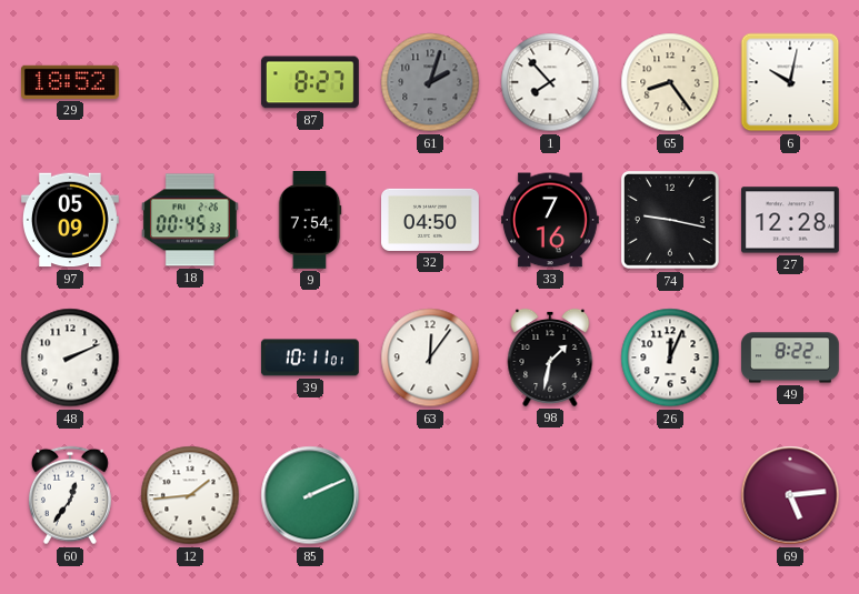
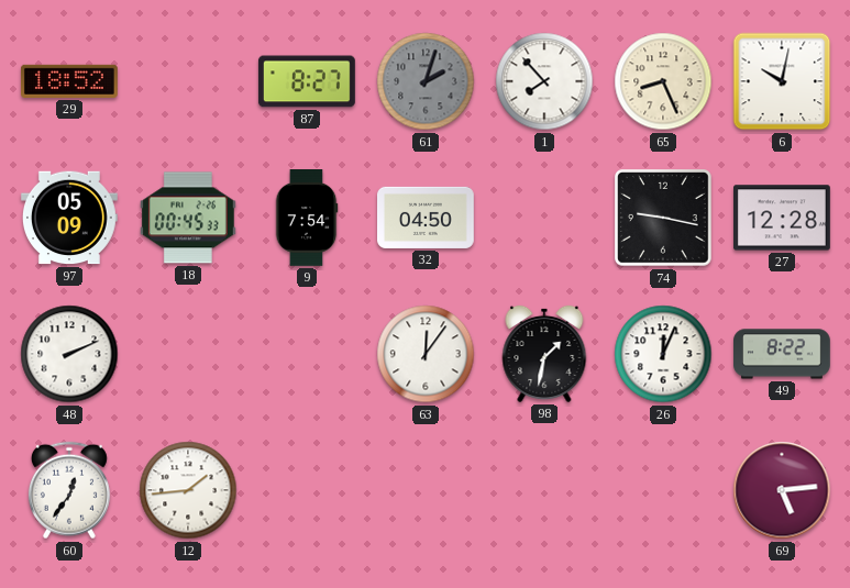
65: 8:24 -> 8:26 (663, 81)
33: 7:16 -> none (551, 220)
39: 10:11 -> none (310, 358)
85: 2:11 -> none (310, 495)
